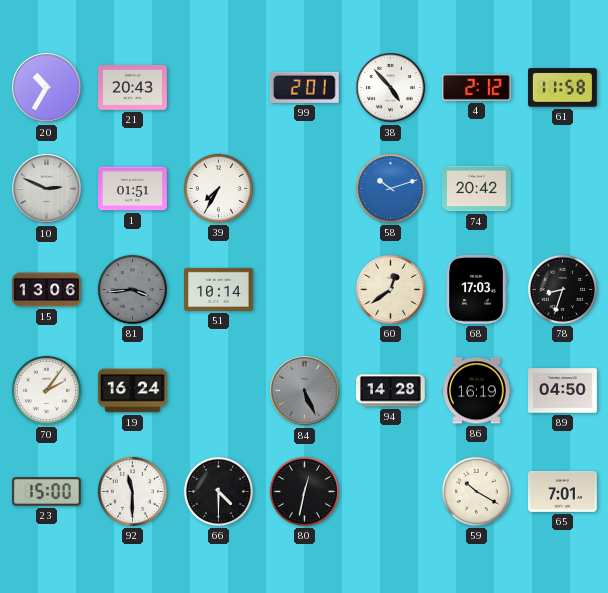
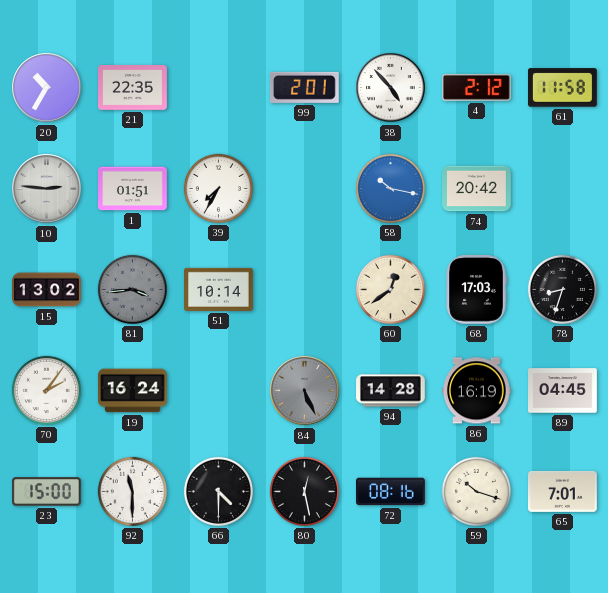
21: 20:43 -> 22:35 (133, 88)
10: 2:49 -> 2:46 (47, 189)
58: 10:12 -> 10:17 (390, 188)
15: 13:06 -> 13:02 (47, 290)
89: 04:50 -> 04:45 (563, 391)
80: 12:32 -> 12:28 (304, 491)
72: none -> 08:16 (391, 492)
59: 10:20 -> 10:18 (476, 491)
